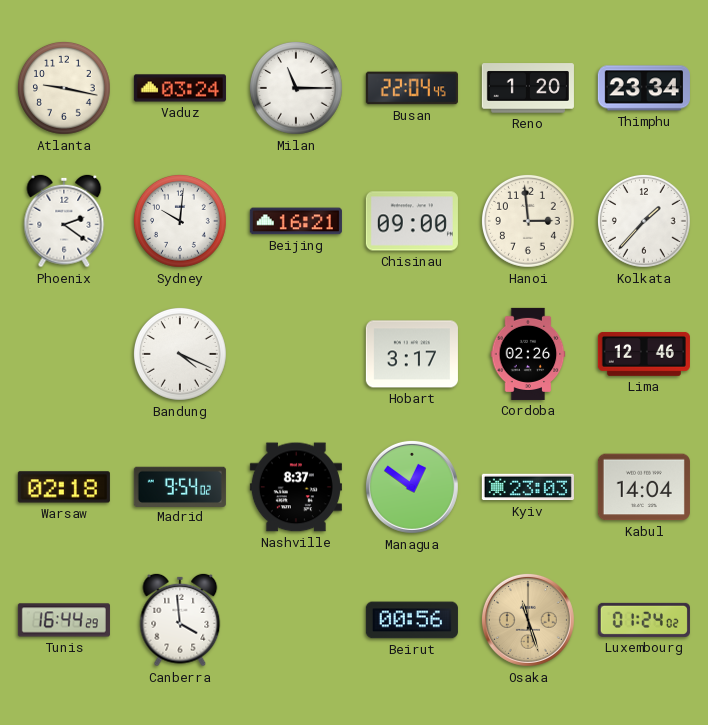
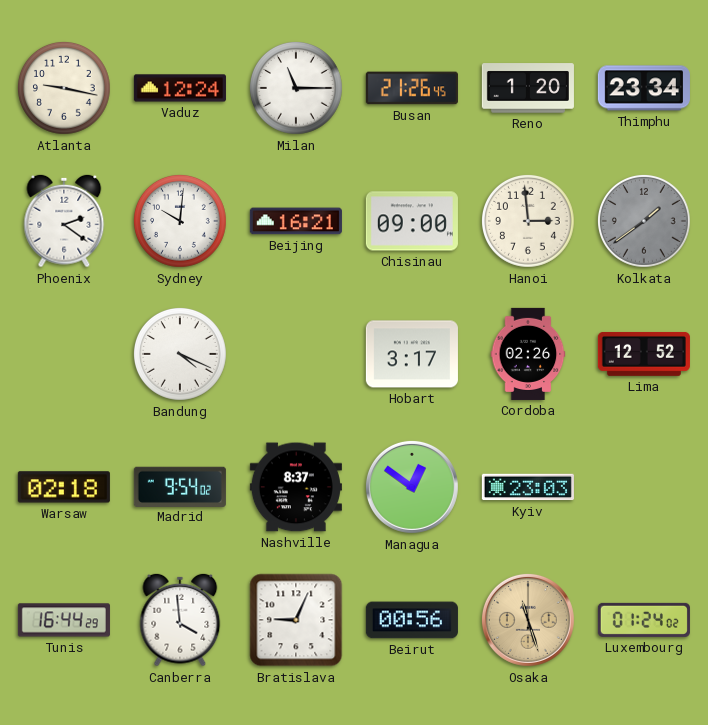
Vaduz: 03:24 -> 12:24 (180, 88)
Busan: 22:04 -> 21:26 (412, 88)
Kolkata: 1:37 -> 1:39 (645, 222)
Kolkata dial: white -> grey (645, 222)
Lima: 12:46 -> 12:52 (644, 354)
Kabul: 14:04 -> none (644, 487)
Bratislava: none -> 9:04 (296, 620)
